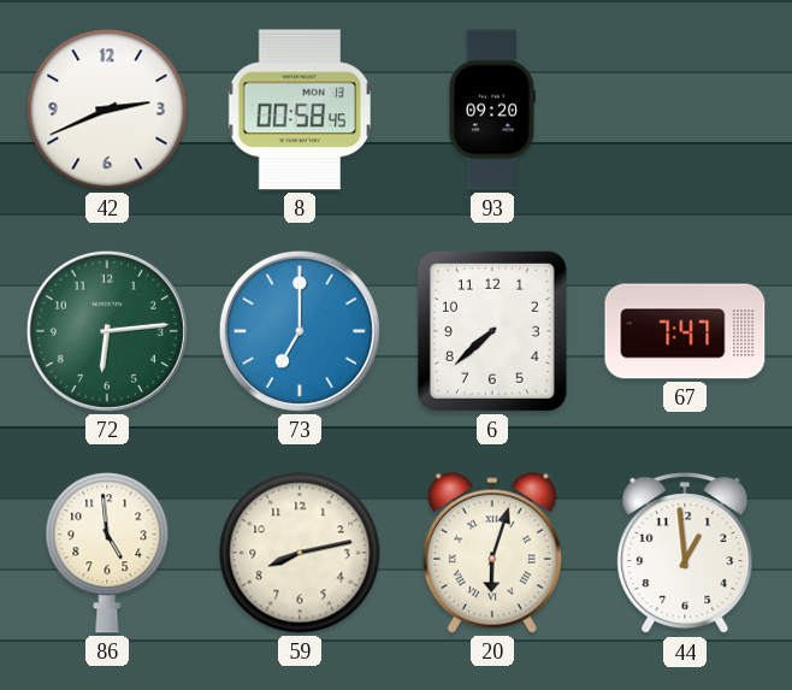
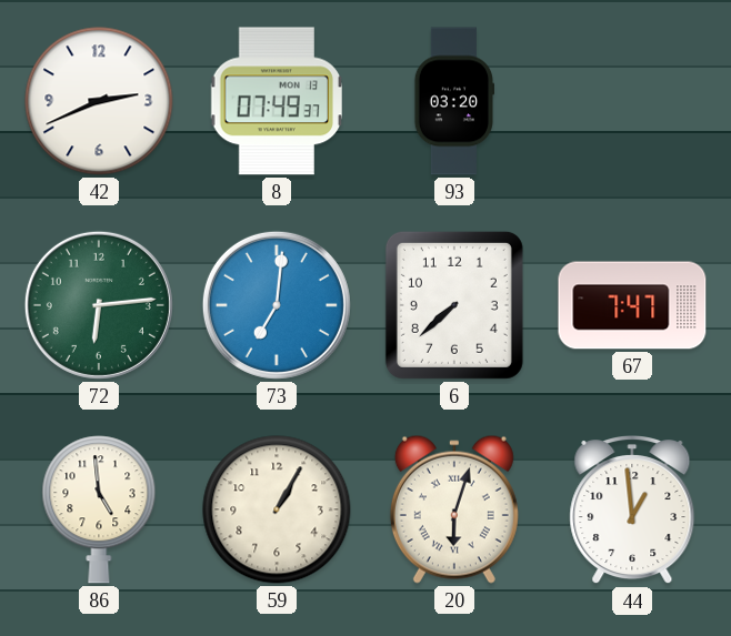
8: 00:58 -> 07:49 (276, 101)
93: 09:20 -> 03:20 (454, 101)
73: 7:00 -> 7:01 (277, 305)
59: 8:13 -> 1:05 (277, 509)
